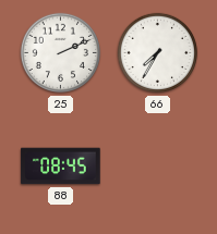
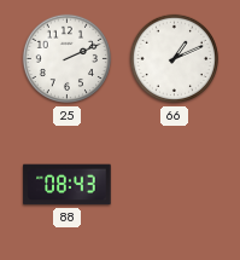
66: 7:35 -> 1:11 (175, 59)
88: 08:45 -> 08:43 (68, 185)
